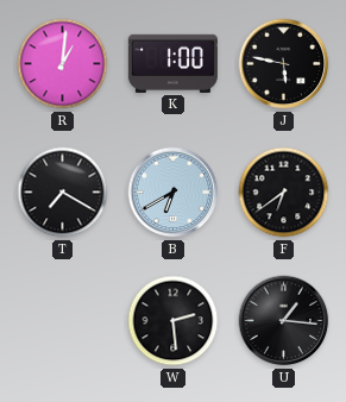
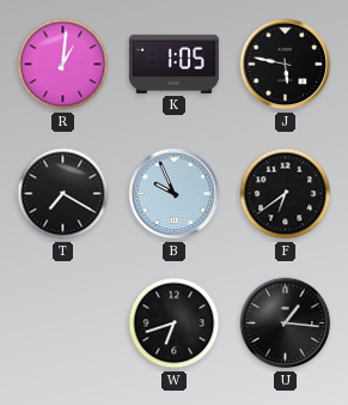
K: 1:00 -> 1:05 (173, 64)
B: 6:40 -> 9:56 (175, 194)
W: 2:29 -> 6:42 (175, 324)
